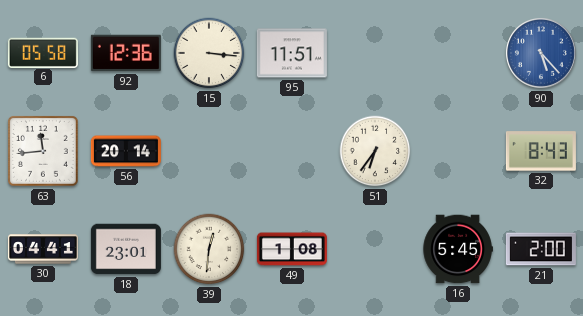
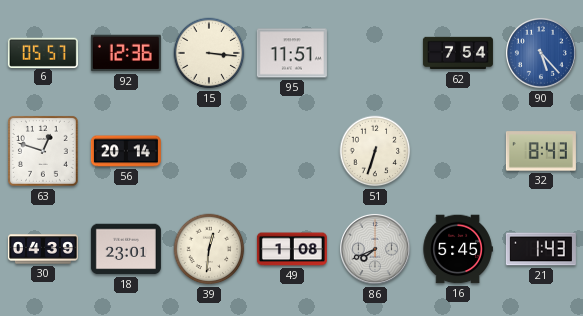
6: 05:58 -> 05:57 (43, 52)
62: none -> 7:54 (458, 53)
63: 11:44 -> 12:48 (43, 151)
51: 6:36 -> 6:33 (375, 151)
30: 04:41 -> 04:39 (43, 249)
86: none -> 7:41 (375, 249)
21: 2:00 -> 1:43 (541, 249)
